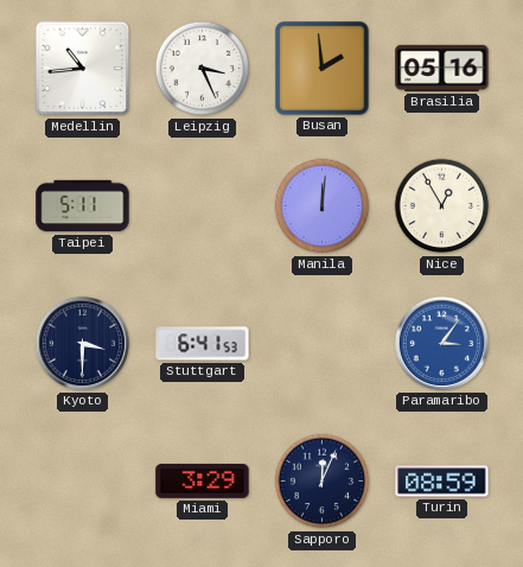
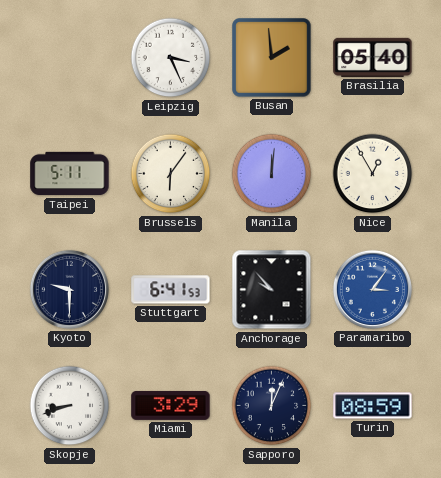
Medellin: 10:44 -> none (83, 69)
Brasilia: 05:16 -> 05:40 (373, 57)
Brussels: none -> 6:06 (171, 174)
Kyoto: 3:30 -> 9:30 (69, 289)
Anchorage: none -> 9:53 (272, 290)
Skopje: none -> 8:42 (70, 406)
